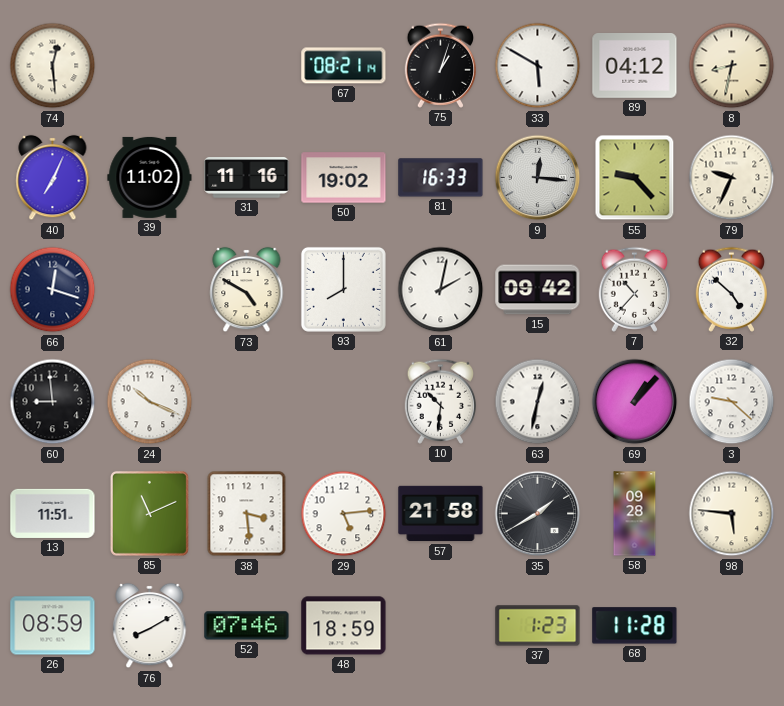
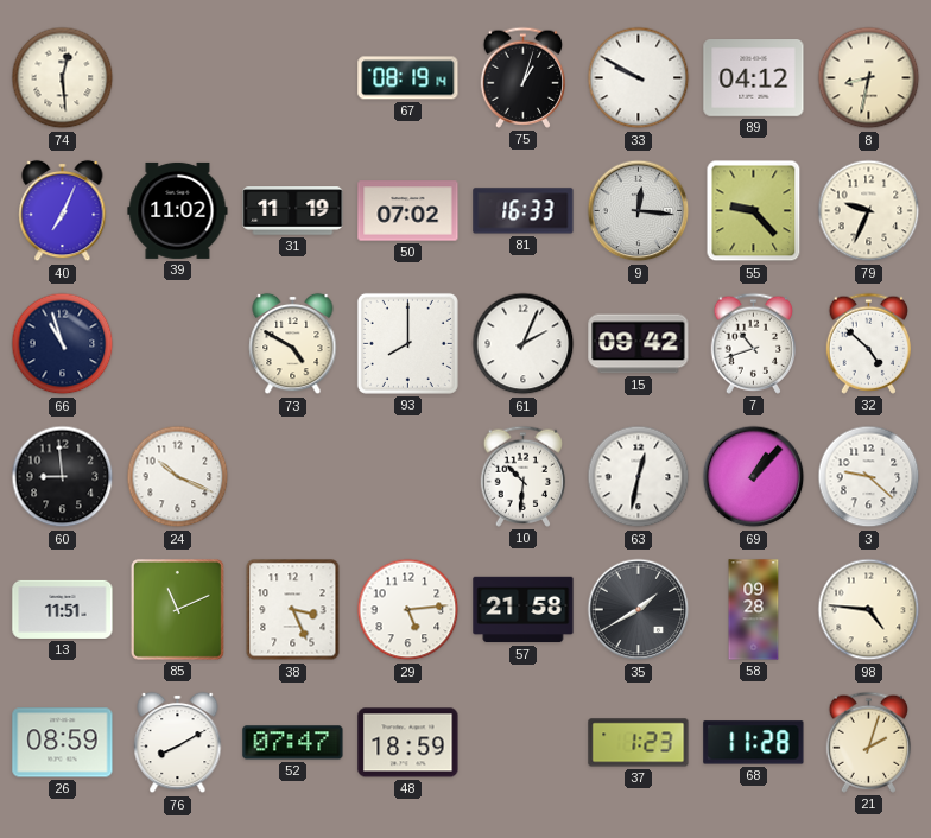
67: 08:21 -> 08:19 (408, 78)
33: 5:50 -> 9:50 (639, 78)
31: 11:16 -> 11:19 (293, 211)
50: 19:02 -> 07:02 (408, 211)
66: 12:18 -> 10:57 (63, 344)
61: 2:02 -> 2:04 (524, 344)
7: 10:37 -> 10:42 (754, 343)
38: 3:29 -> 3:26 (293, 610)
98: 5:46 -> 4:46 (869, 610)
52: 07:46 -> 07:47 (293, 743)
21: none -> 2:03 (869, 742)
